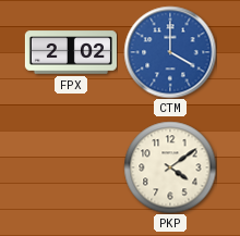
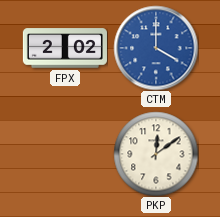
PKP: 4:09 -> 12:09 (156, 154)
